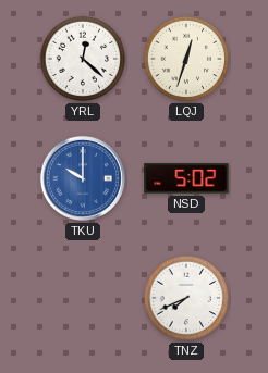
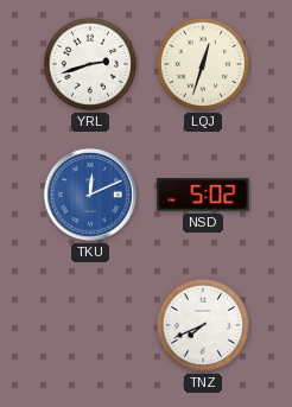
YRL: 12:22 -> 2:42 (90, 64)
TKU: 10:00 -> 12:11 (90, 195)
